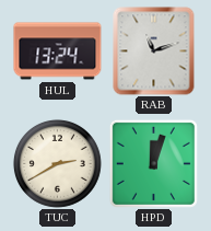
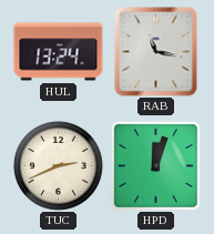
RAB: 11:12 -> 11:17 (156, 52)
TUC: 2:40 -> 2:41 (58, 165)
